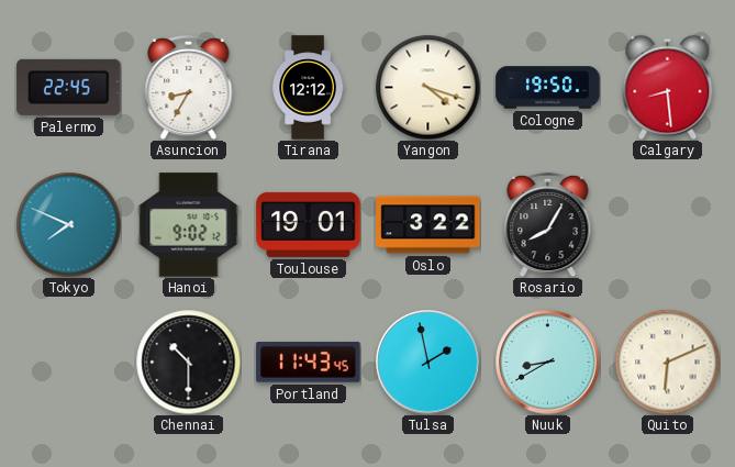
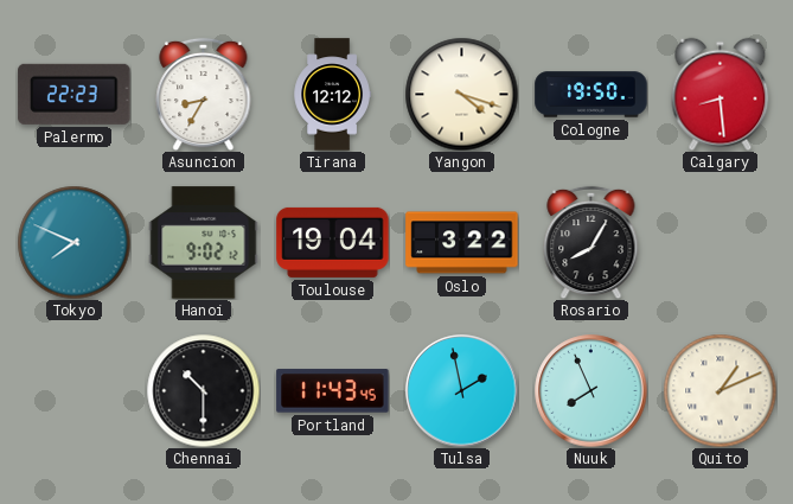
Palermo: 22:45 -> 22:23 (75, 94)
Toulouse: 19:01 -> 19:04 (333, 242)
Nuuk: 8:40 -> 7:56 (591, 391)
Quito: 6:11 -> 1:11 (720, 390)
